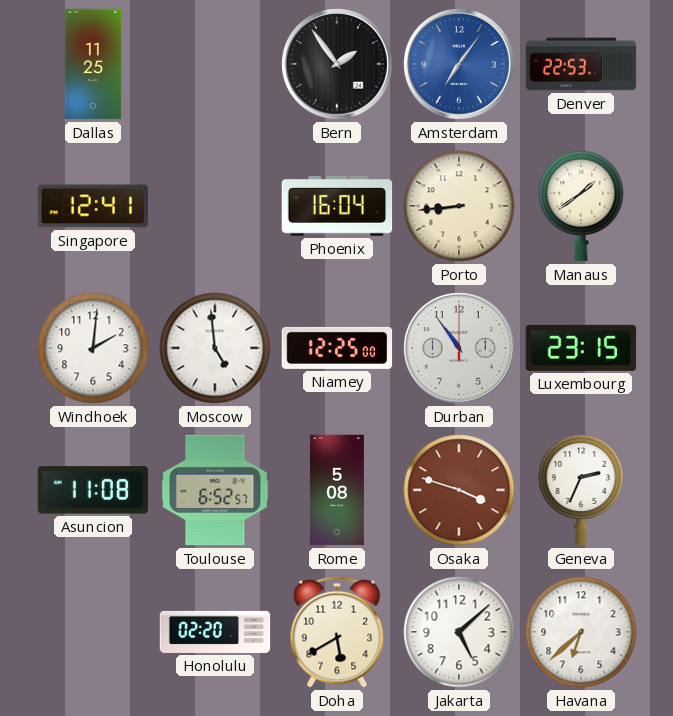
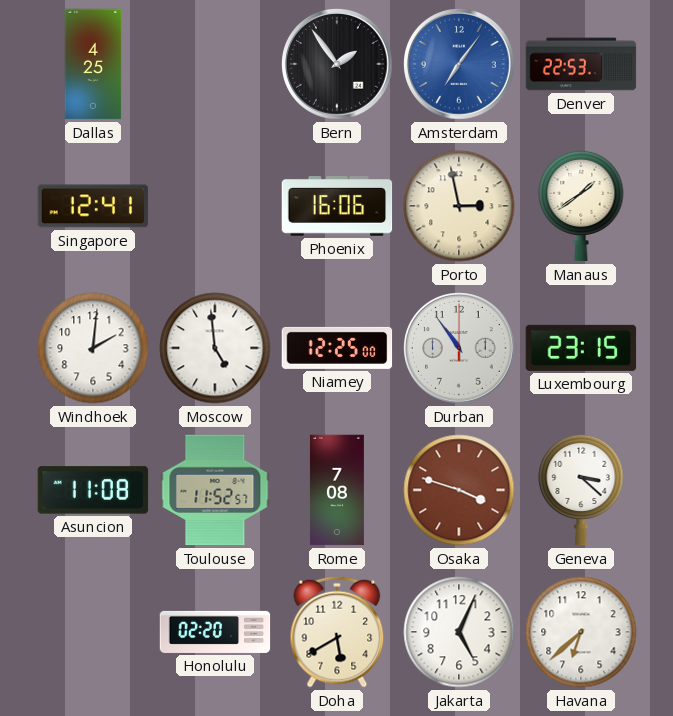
Dallas: 11:25 -> 4:25 (93, 64)
Phoenix: 16:04 -> 16:06 (337, 207)
Porto: 8:44 -> 2:58 (459, 206)
Toulouse: 6:52 -> 11:52 (215, 490)
Rome: 5:08 -> 7:08 (337, 490)
Geneva: 2:34 -> 3:22 (581, 490)
Jakarta: 5:08 -> 5:04 (459, 632)
